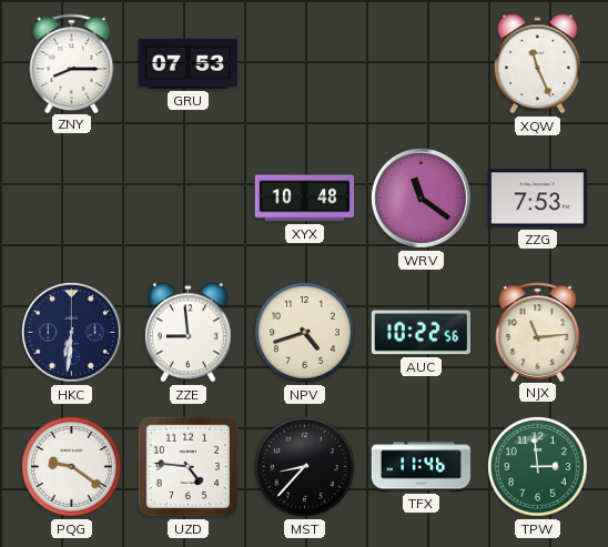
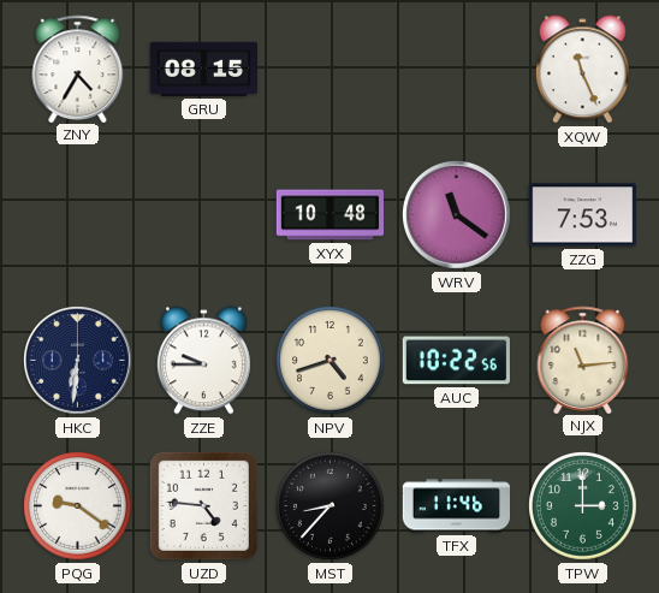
ZNY: 8:15 -> 4:35 (78, 69)
GRU: 07:53 -> 08:15 (203, 69)
ZZE: 8:59 -> 9:45 (203, 361)
TPW: 2:59 -> 3:00 (583, 506)
